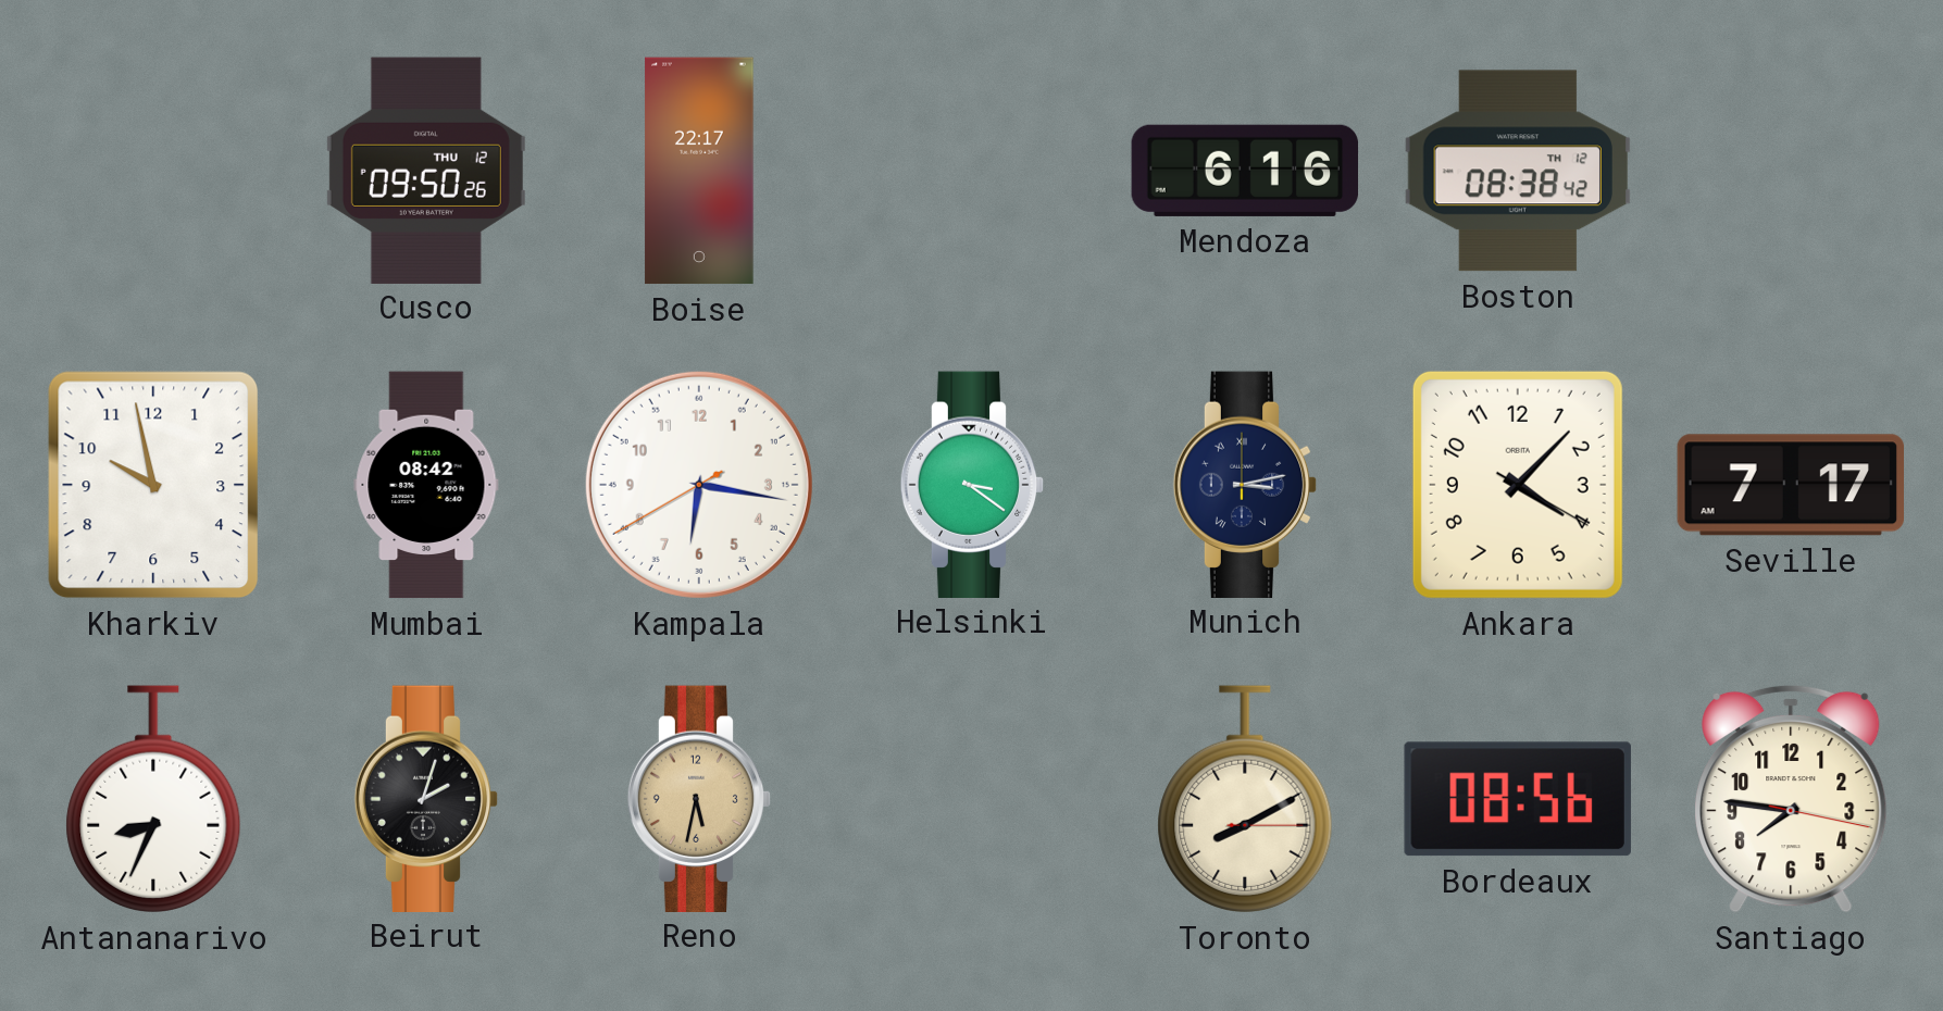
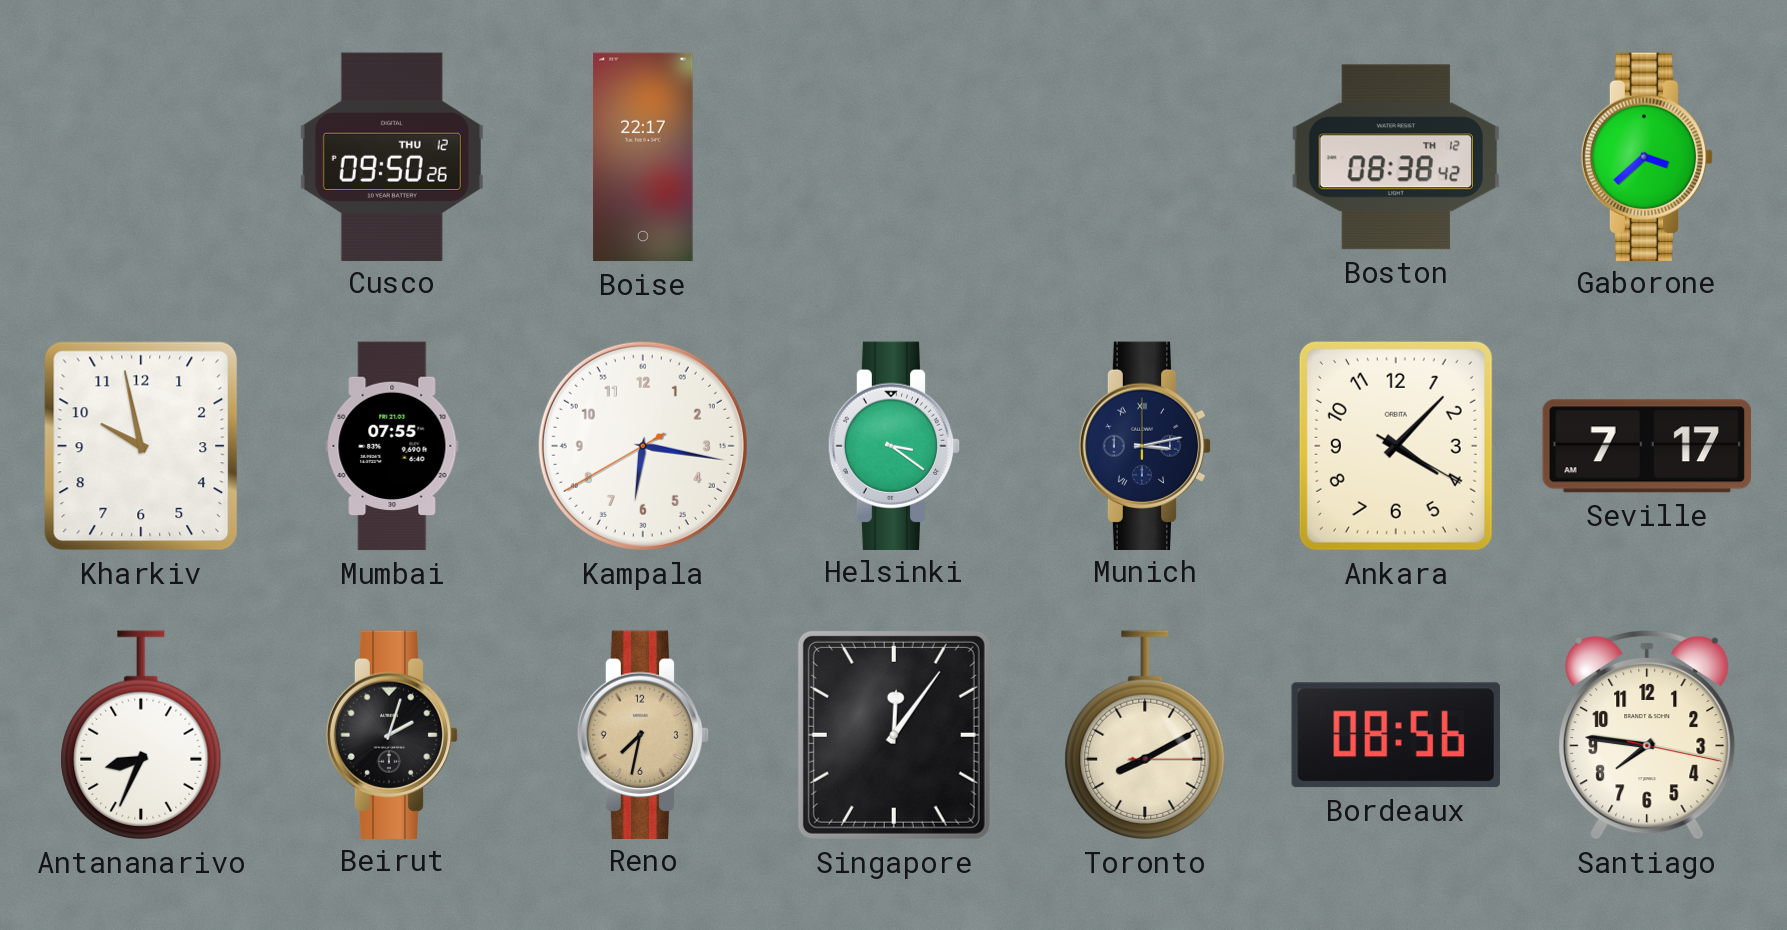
Mendoza: 6:16 -> none (1245, 171)
Gaborone: none -> 3:38 (1647, 156)
Mumbai: 08:42 -> 07:55 (392, 446)
Reno: 5:32 -> 7:32 (643, 734)
Singapore: none -> 12:06 (894, 735)
